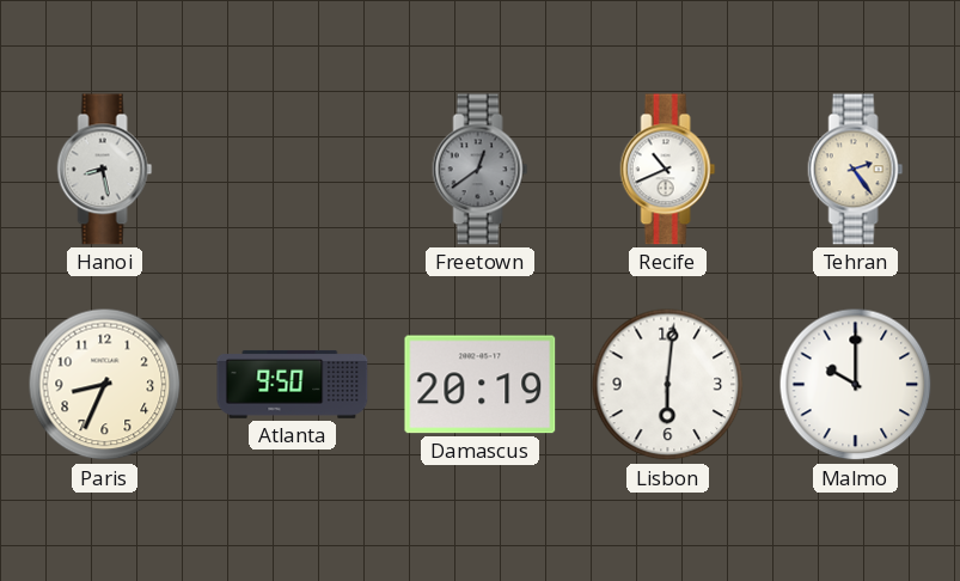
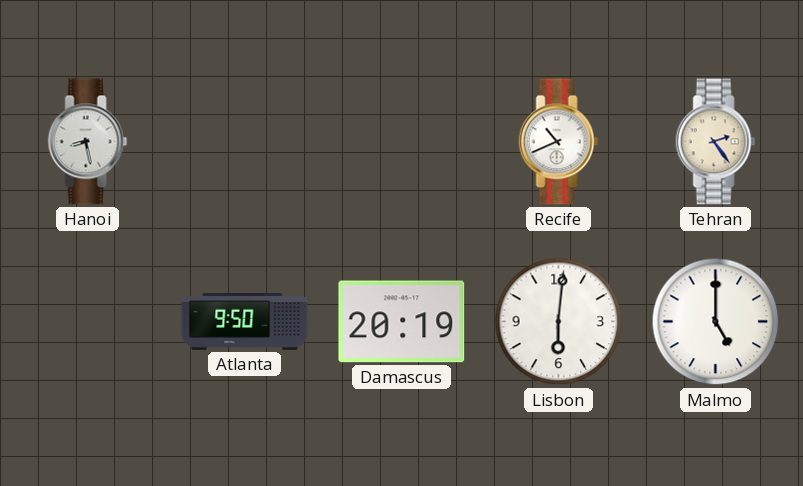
Freetown: 12:39 -> none (481, 170)
Paris: 8:34 -> none (105, 385)
Malmo: 10:00 -> 5:00 (716, 322)
